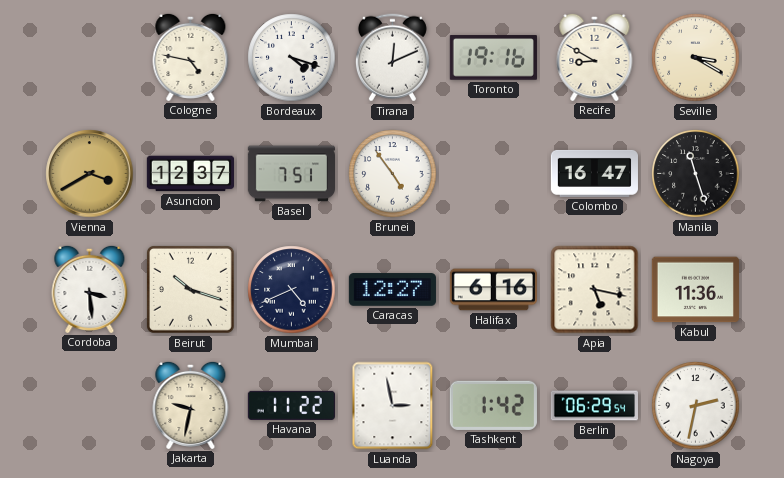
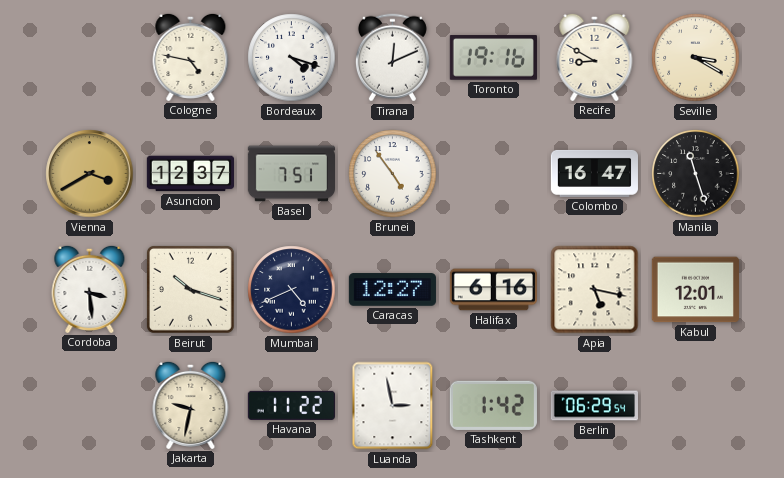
Kabul: 11:36 -> 12:01 (695, 290)
Nagoya: 2:32 -> none (696, 406)
